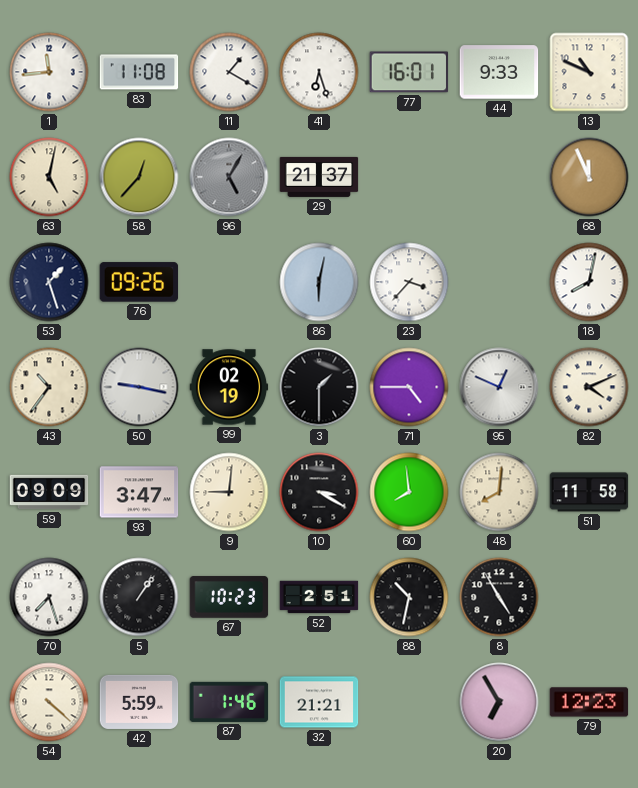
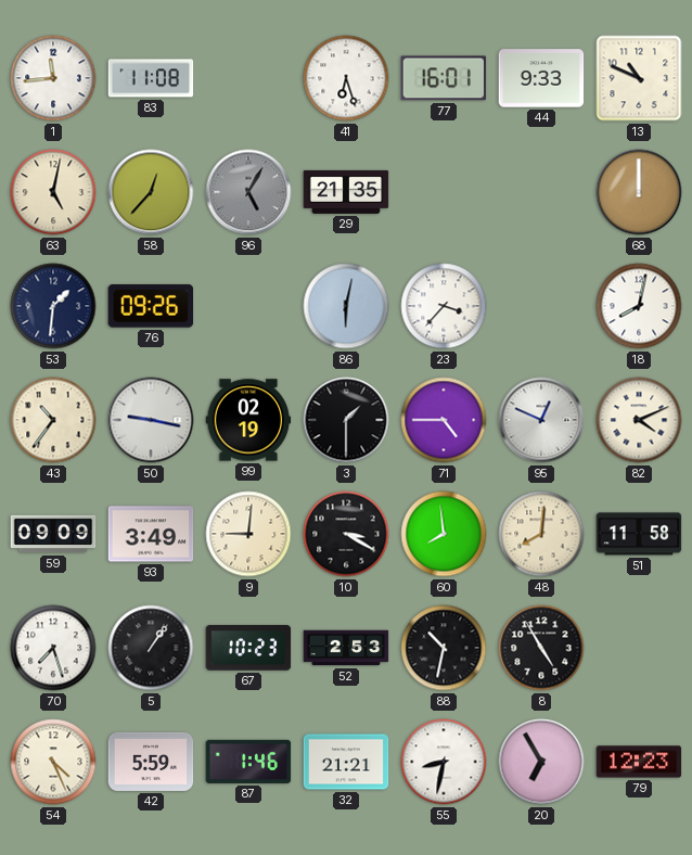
11: 1:20 -> none (229, 72)
29: 21:37 -> 21:35 (346, 192)
68: 11:56 -> 12:00 (639, 192)
53: 1:27 -> 1:31 (53, 306)
93: 3:47 -> 3:49 (151, 534)
52: 2:51 -> 2:53 (346, 648)
54: 4:22 -> 4:26 (53, 762)
55: none -> 8:32 (444, 762)
